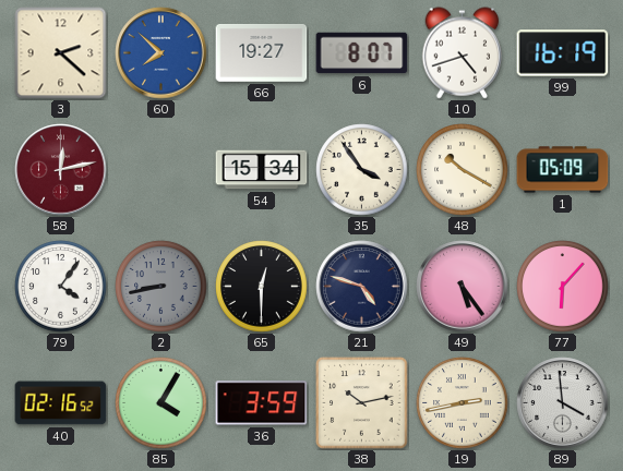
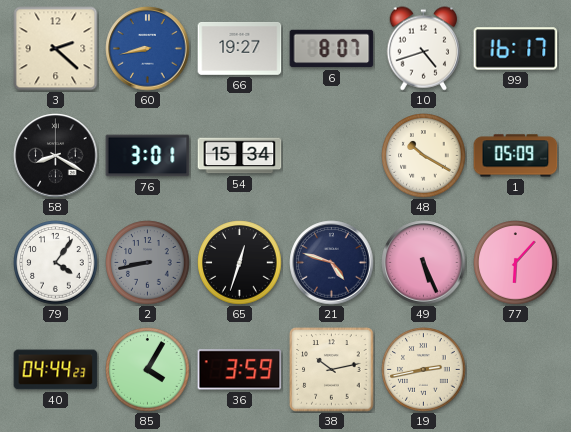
60: 7:52 -> 8:43 (148, 49)
99: 16:19 -> 16:17 (516, 49)
58: 12:13 -> 8:20 (56, 156)
58 dial: burgundy -> black (56, 156)
76: none -> 3:01 (148, 156)
35: 3:54 -> none (362, 170)
65: 12:30 -> 12:33 (240, 263)
49: 5:24 -> 5:26 (424, 263)
40: 02:16 -> 04:44 (56, 370)
89: 3:59 -> none (563, 403)
